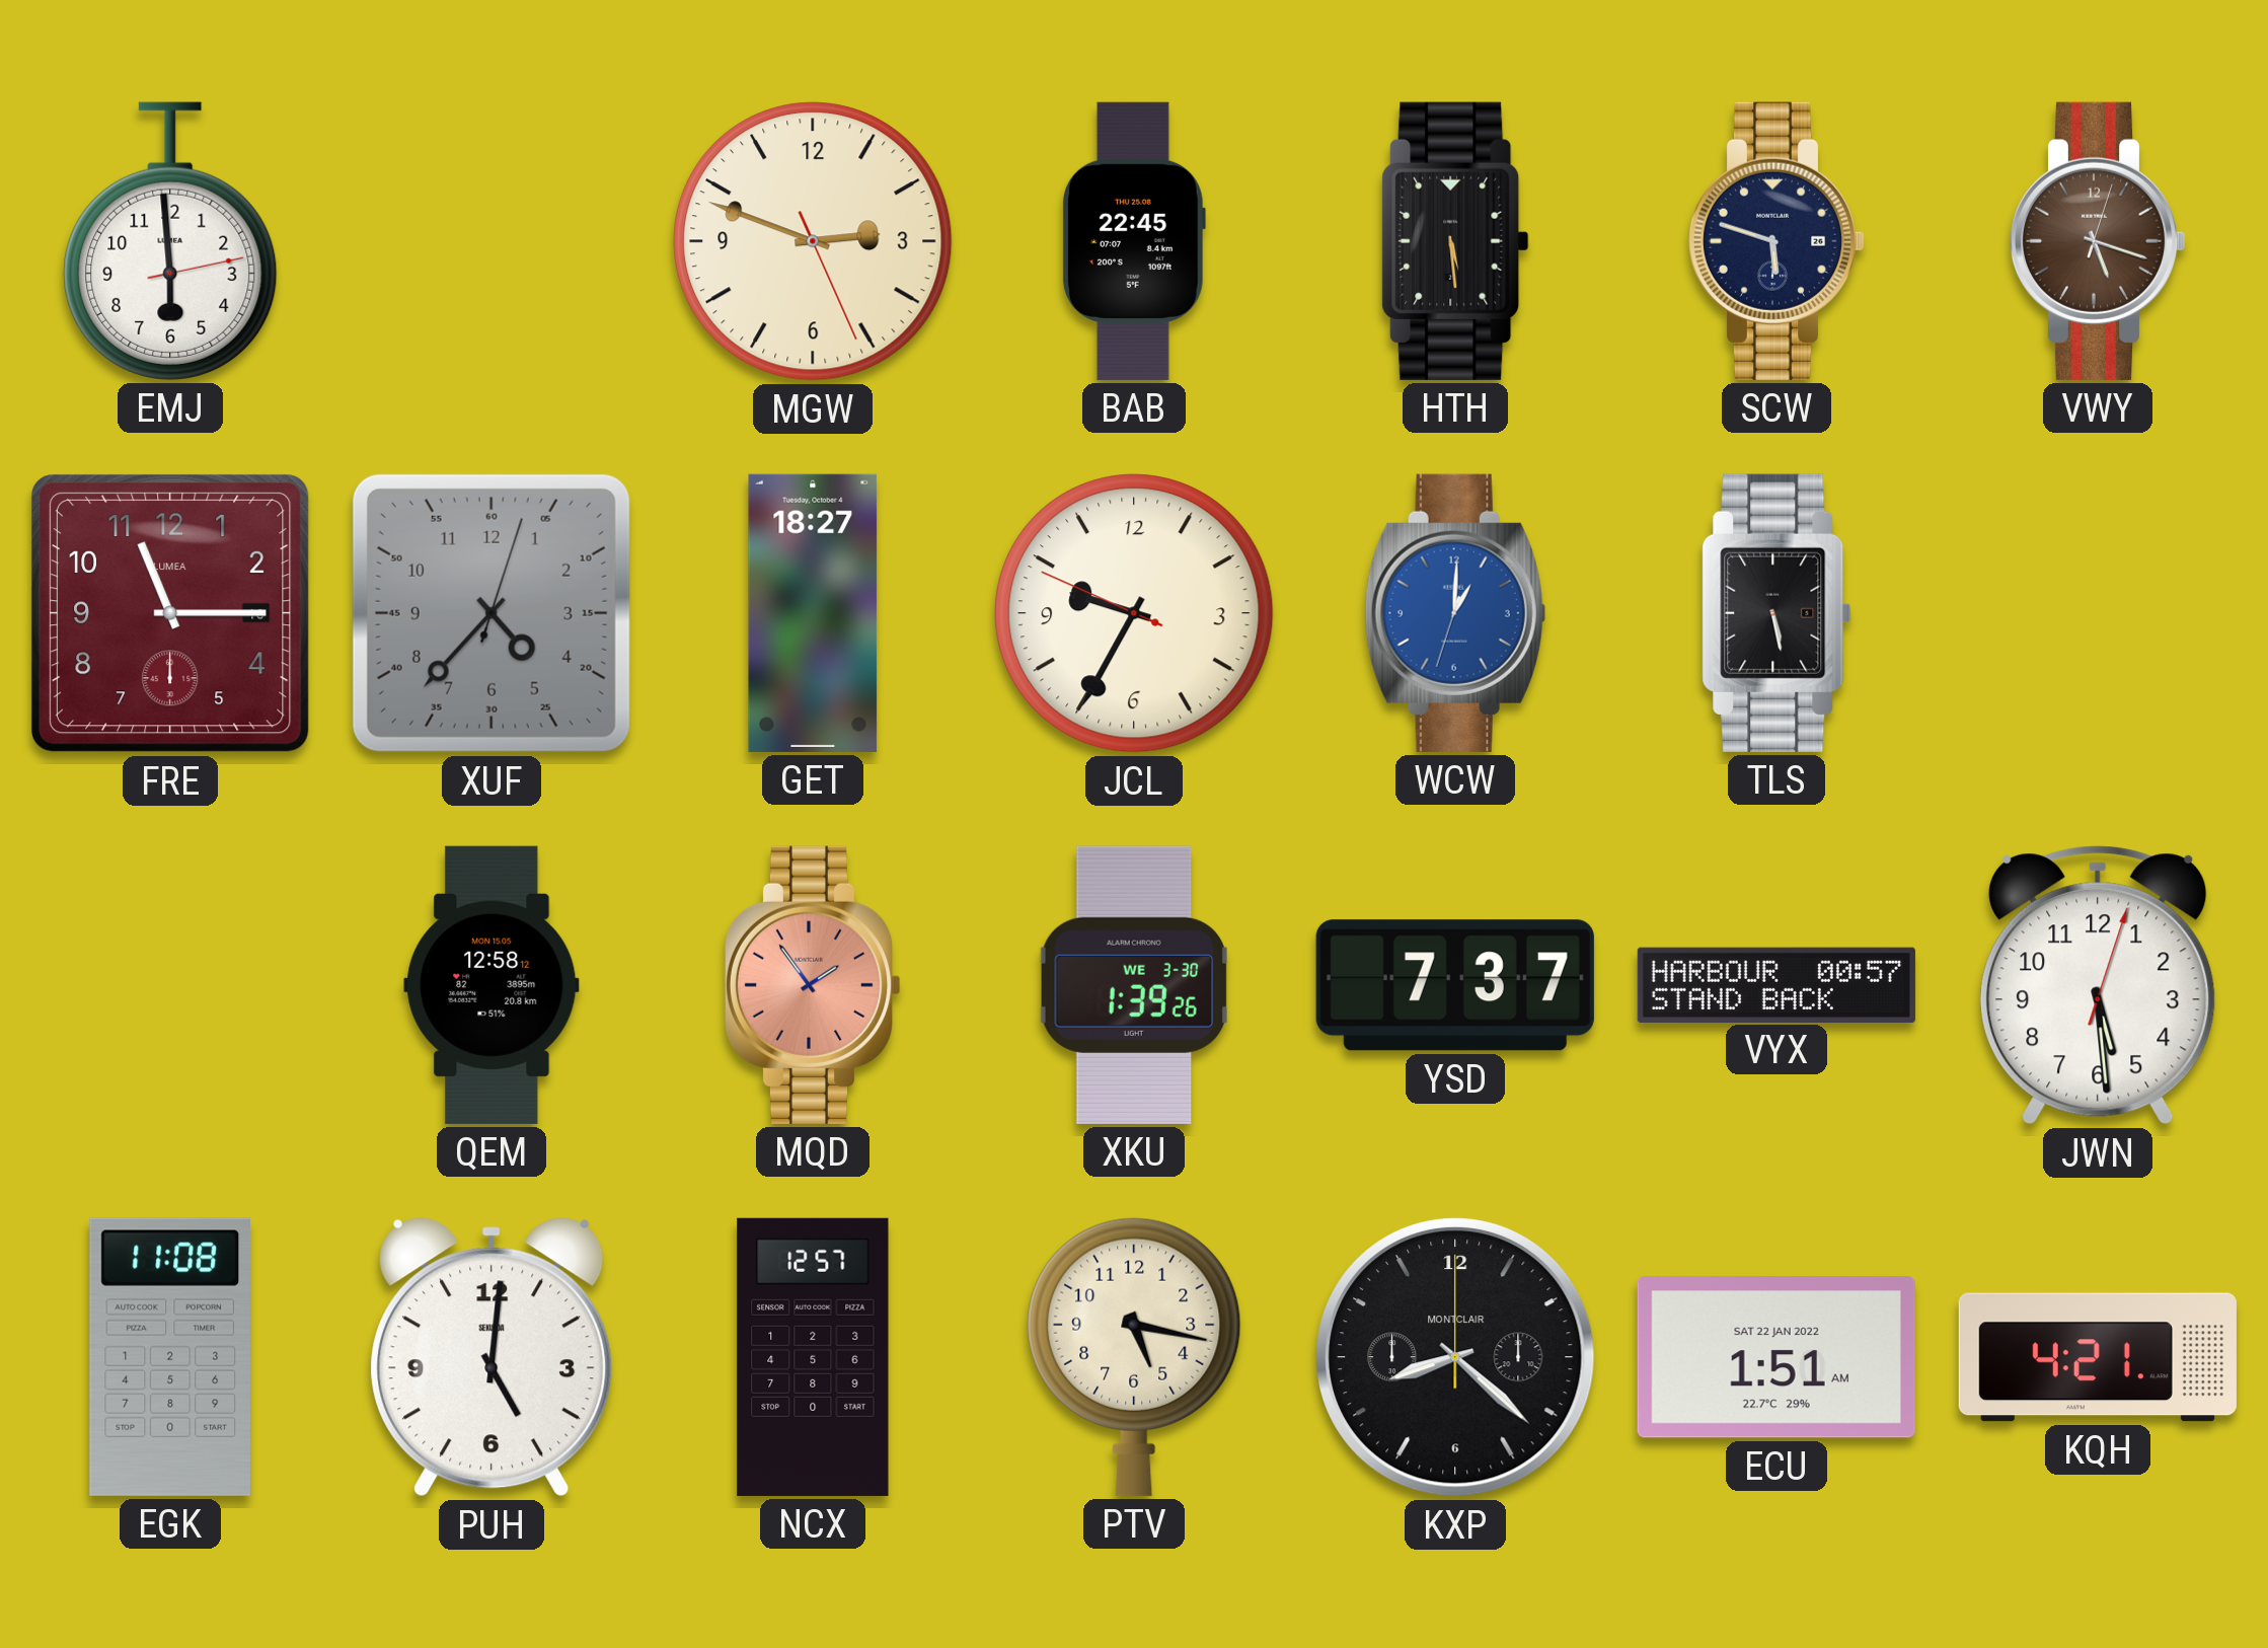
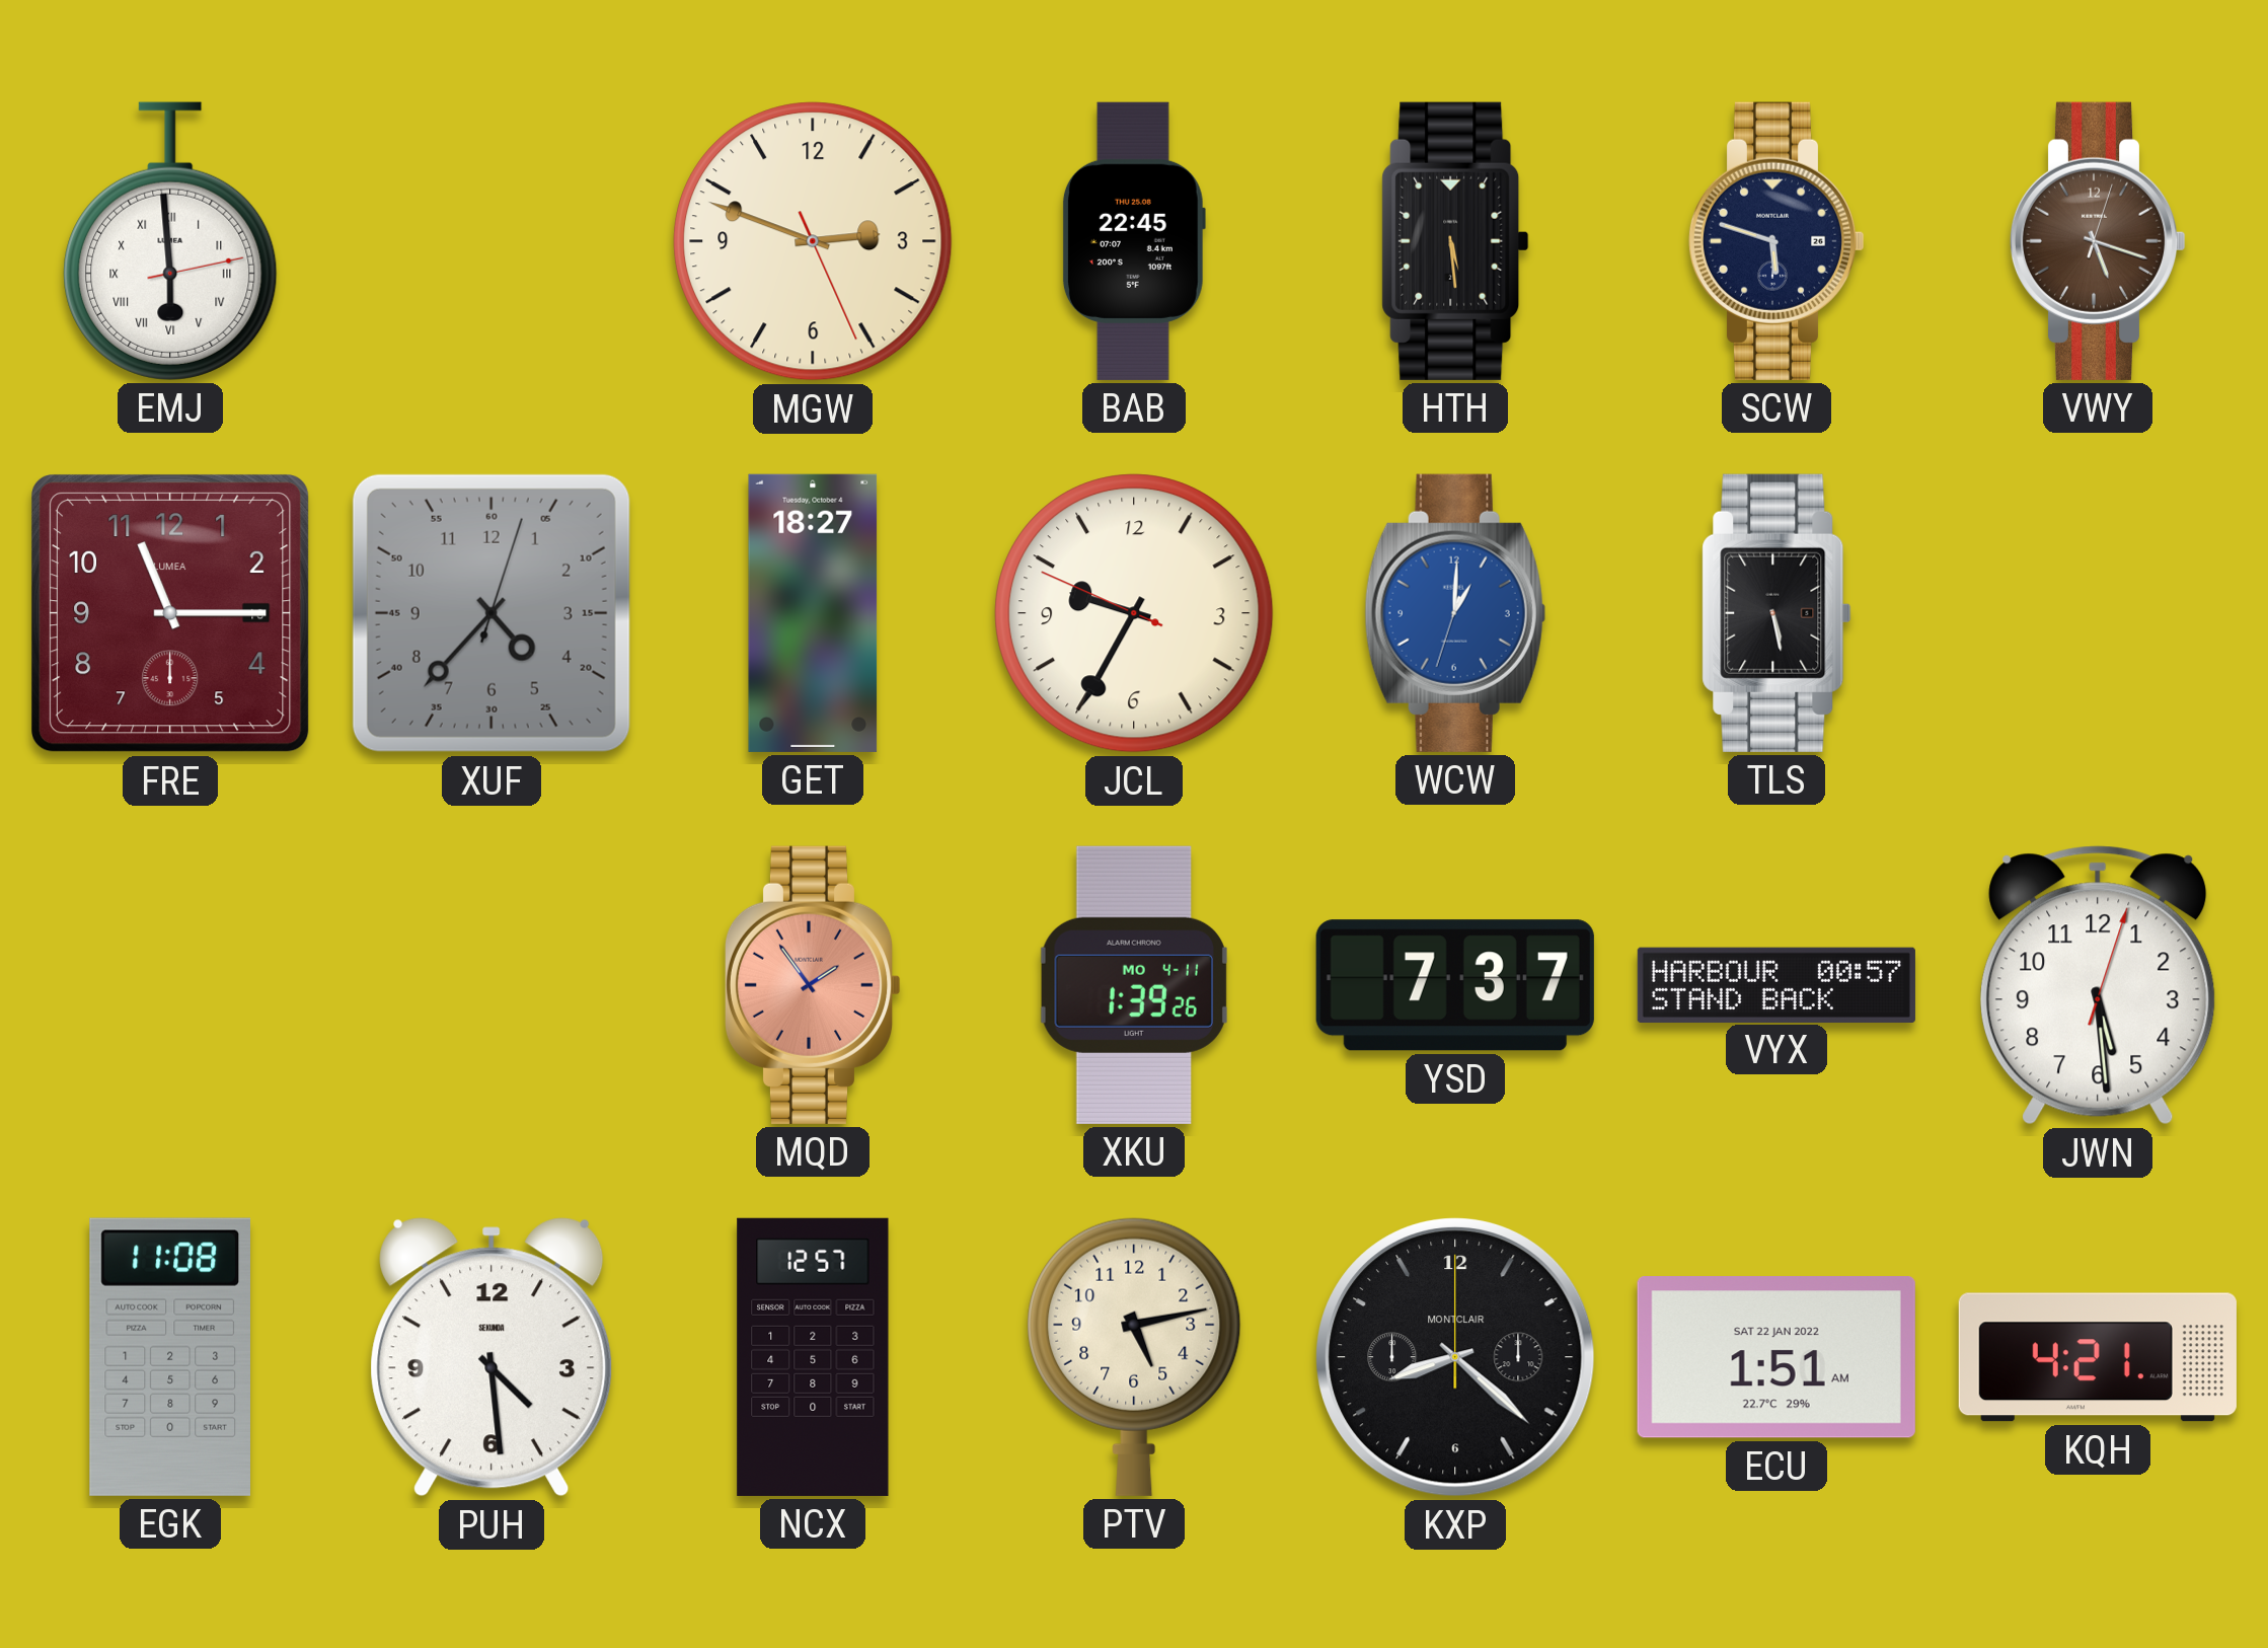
EMJ numerals: Arabic -> Roman (170, 241)
QEM: 12:58 -> none (492, 985)
XKU date: WE 3-30 -> MO 4-11 (1134, 985)
PUH: 5:01 -> 4:29 (492, 1357)
PTV: 5:17 -> 5:13 (1134, 1357)
